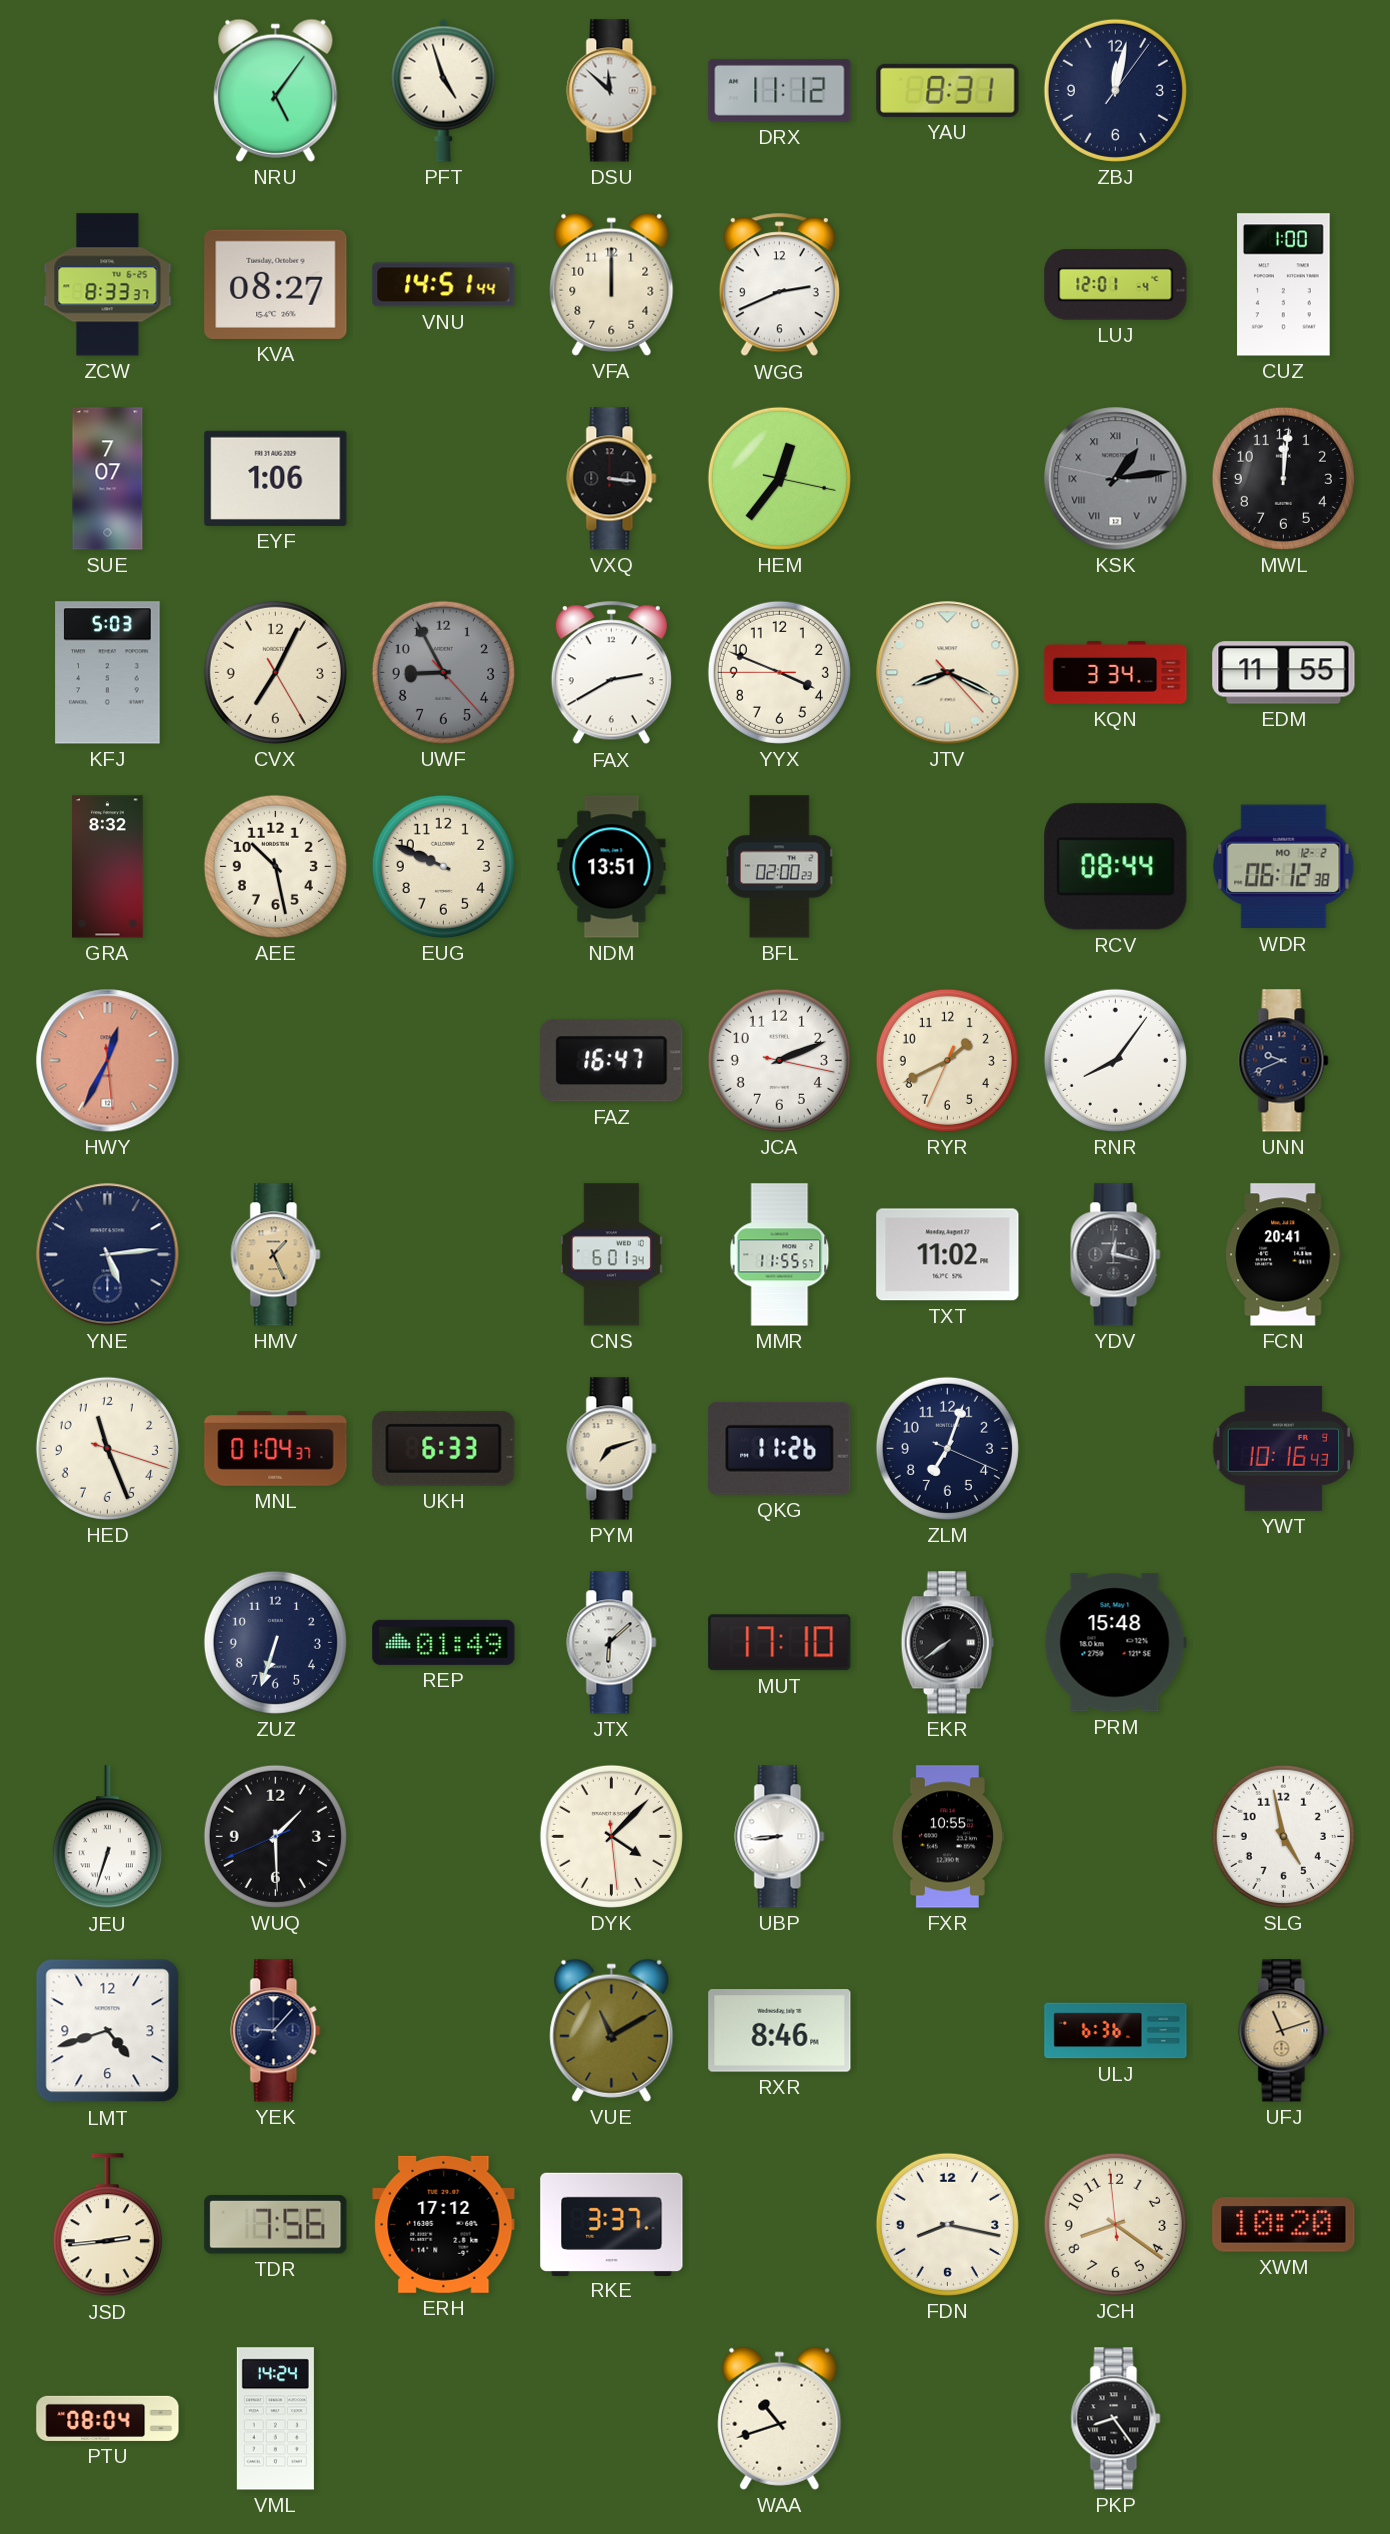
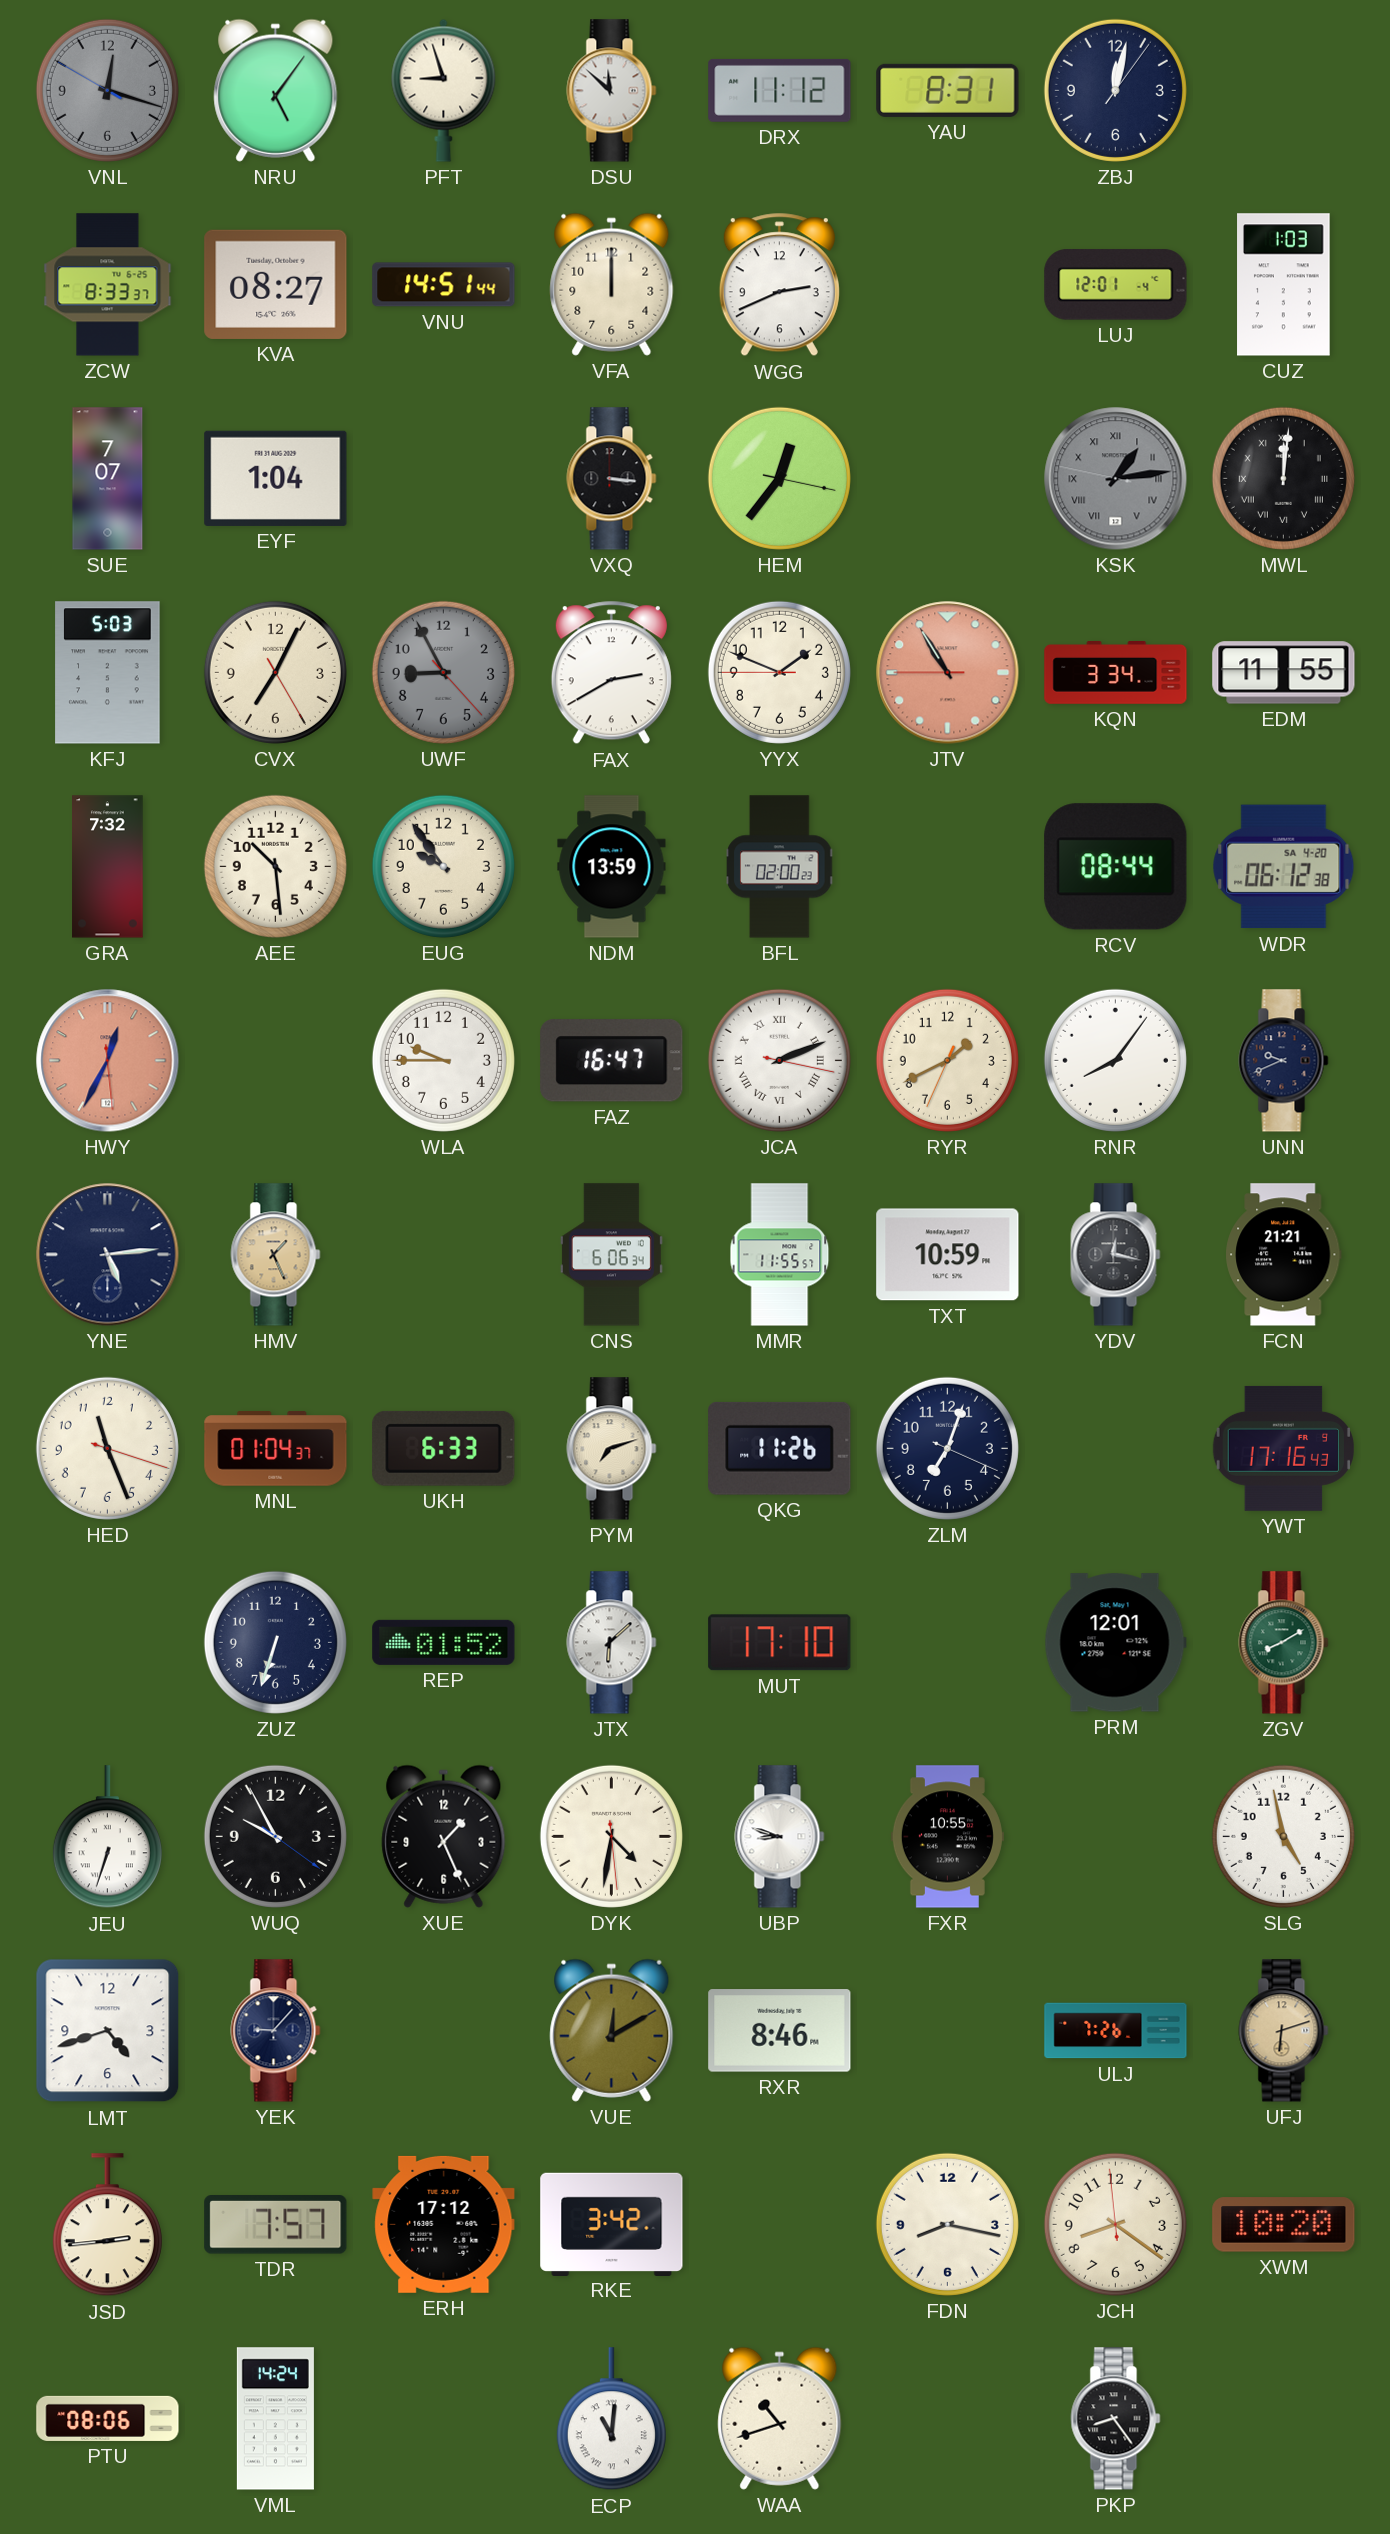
VNL: none -> 12:17 (107, 90)
PFT: 4:57 -> 8:57 (444, 90)
CUZ: 1:00 -> 1:03 (1284, 285)
EYF: 1:06 -> 1:04 (276, 478)
MWL numerals: Arabic -> Roman (1283, 478)
YYX: 3:48 -> 1:48 (779, 672)
JTV: 8:19 -> 10:54 (948, 673)
JTV dial: cream -> salmon (948, 673)
GRA: 8:32 -> 7:32 (108, 867)
AEE: 10:28 -> 10:29 (275, 866)
EUG: 9:49 -> 9:54 (443, 866)
NDM: 13:51 -> 13:59 (612, 867)
WDR date: MO 12-2 -> SA 4-20 (1284, 867)
WLA: none -> 9:45 (443, 1060)
JCA numerals: Arabic -> Roman (779, 1060)
CNS: 6:01 -> 6:06 (611, 1255)
TXT: 11:02 -> 10:59 (948, 1255)
FCN: 20:41 -> 21:21 (1284, 1255)
YWT: 10:16 -> 17:16 (1283, 1448)
REP: 01:49 -> 01:52 (444, 1642)
EKR: 7:39 -> none (947, 1643)
PRM: 15:48 -> 12:01 (1115, 1643)
ZGV: none -> 8:10 (1284, 1643)
WUQ: 1:29 -> 9:55 (275, 1836)
XUE: none -> 1:26 (444, 1836)
DYK: 4:07 -> 4:31 (611, 1836)
UBP: 8:44 -> 8:48 (780, 1837)
VUE: 11:10 -> 12:10 (612, 2030)
ULJ: 6:36 -> 7:26 (1116, 2031)
UFJ: 11:12 -> 6:12 (1284, 2031)
TDR: 7:56 -> 7:57 (276, 2225)
RKE: 3:37 -> 3:42 (612, 2224)
PTU: 08:04 -> 08:06 (108, 2418)
ECP: none -> 11:01 (611, 2419)
